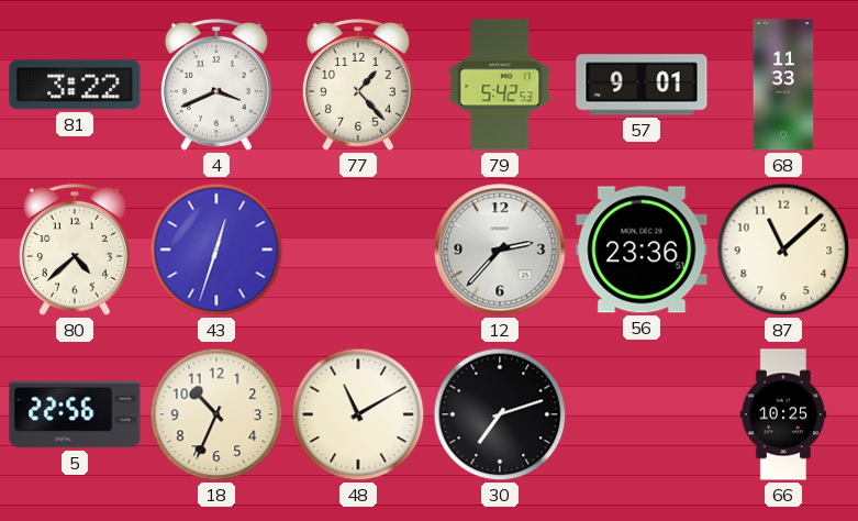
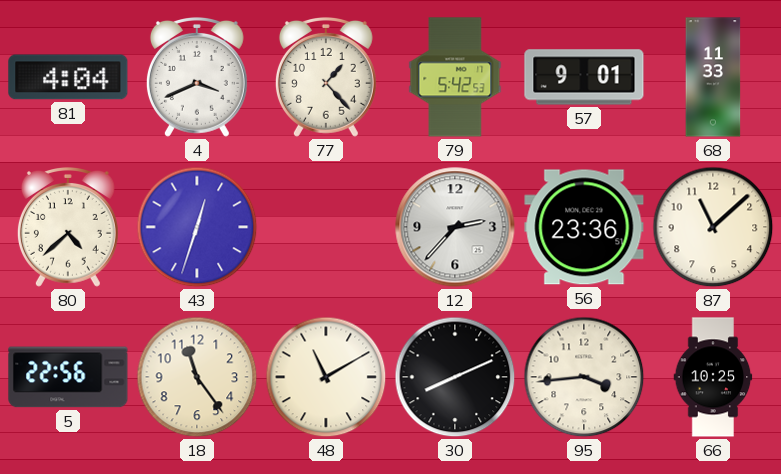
81: 3:22 -> 4:04 (68, 77)
18: 10:34 -> 11:24 (197, 377)
30: 7:12 -> 8:11 (455, 377)
95: none -> 3:44 (584, 377)
